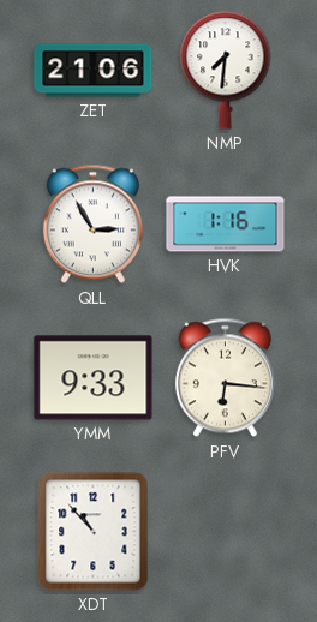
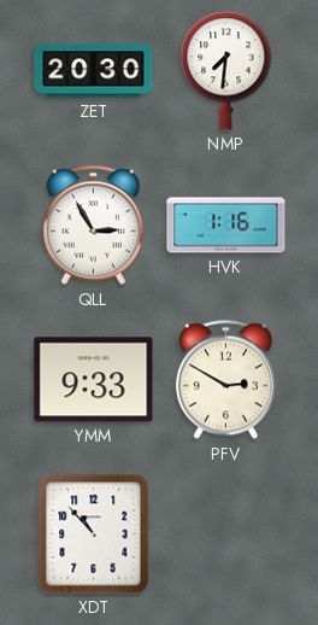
ZET: 21:06 -> 20:30 (94, 71)
PFV: 6:16 -> 2:50 (225, 380)
